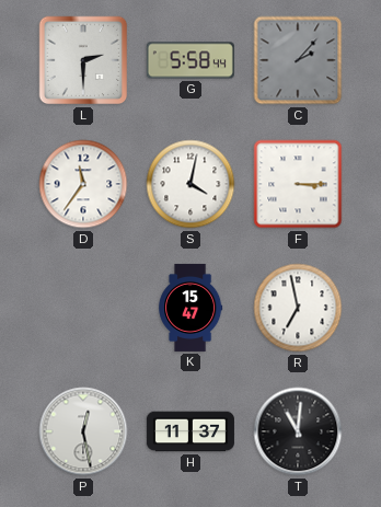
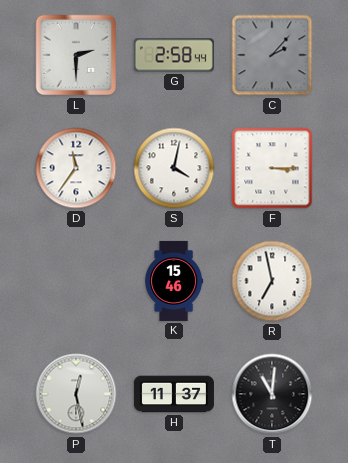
G: 5:58 -> 2:58 (174, 55)
K: 15:47 -> 15:46 (174, 281)
